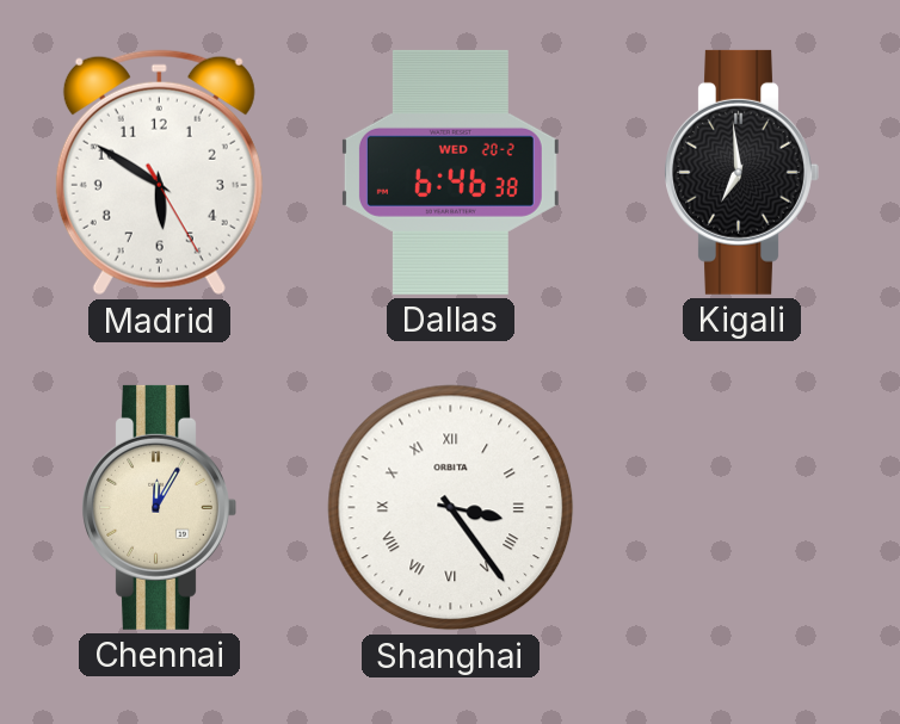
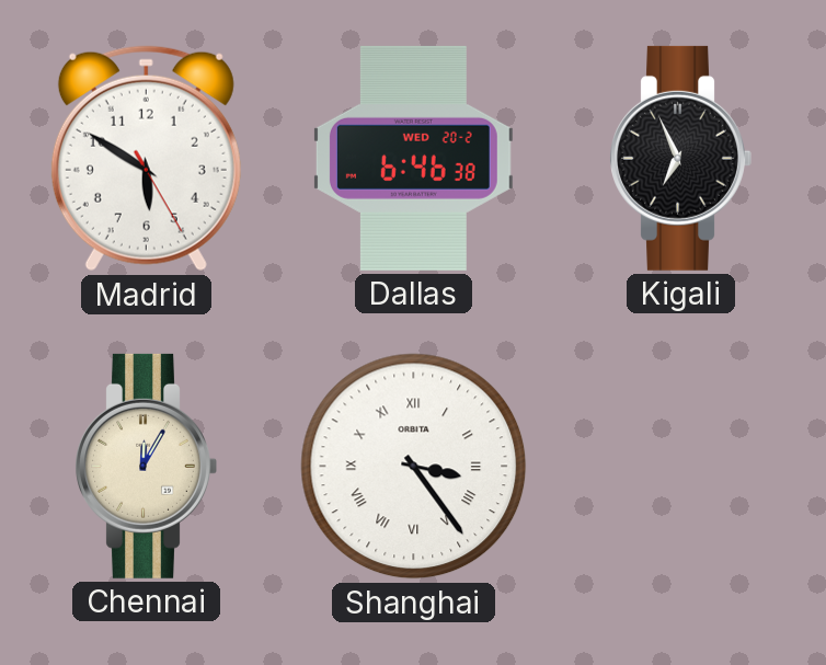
Kigali: 6:59 -> 6:56 (680, 158)
